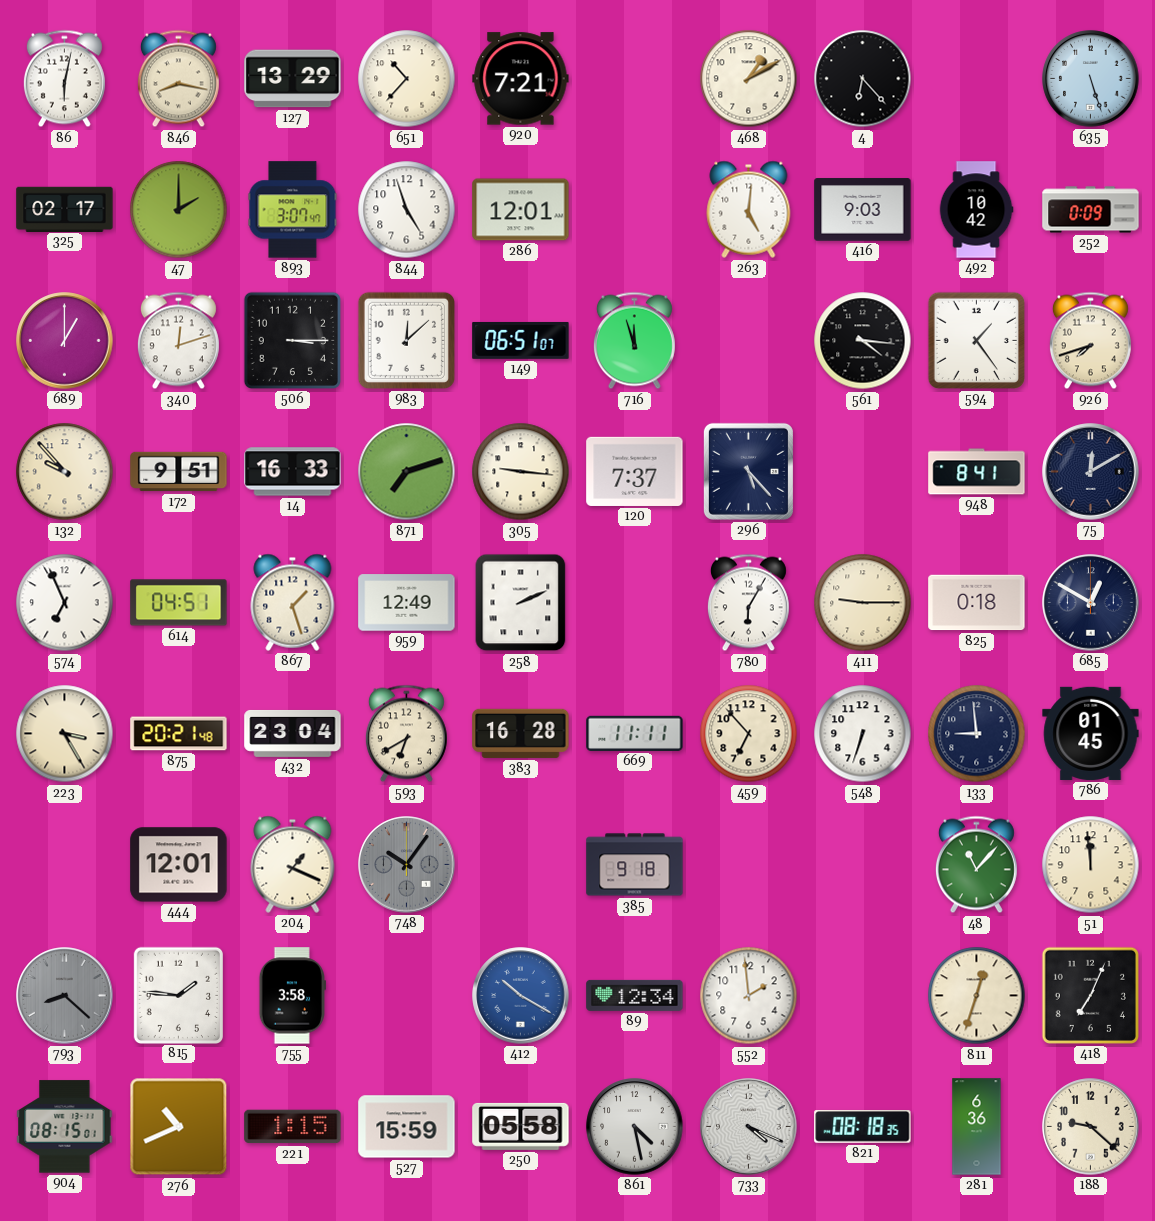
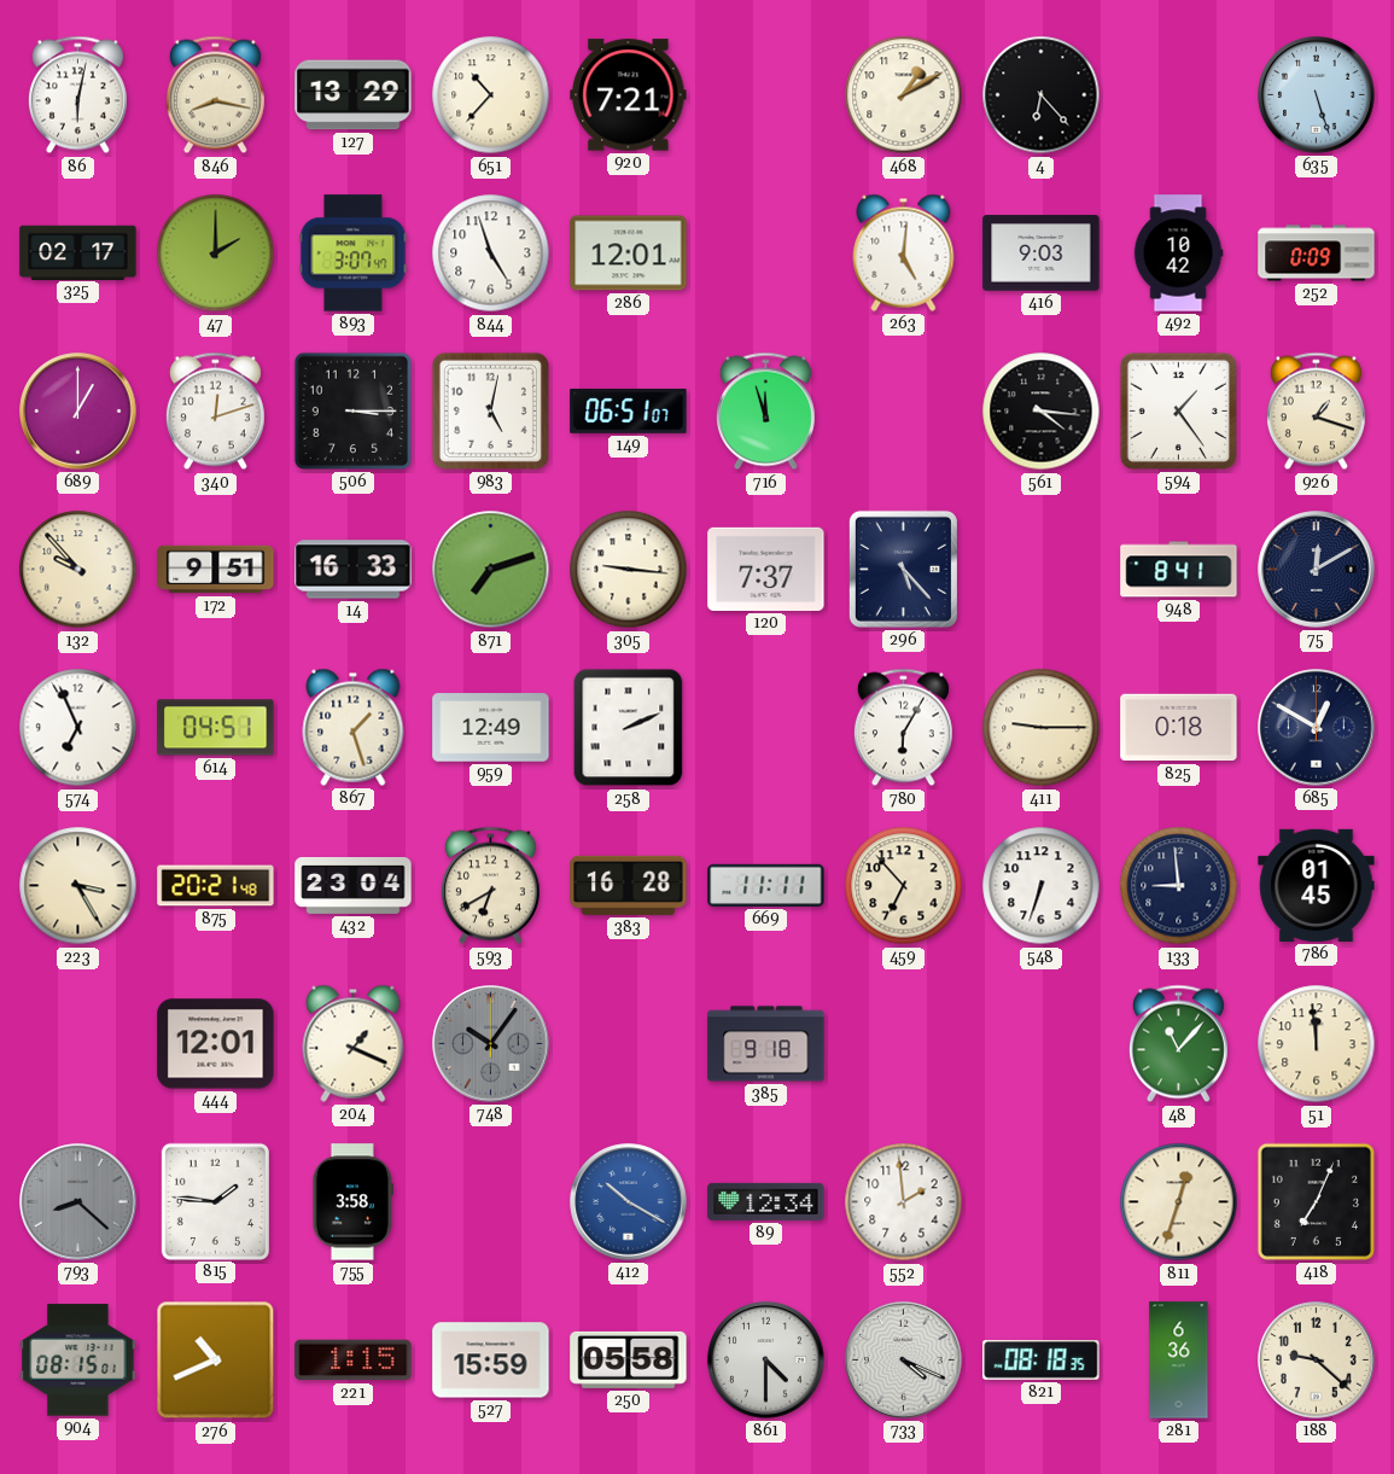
983: 12:08 -> 5:02 (490, 410)
926: 7:42 -> 1:18 (1316, 412)
861: 4:28 -> 4:30 (766, 1361)
